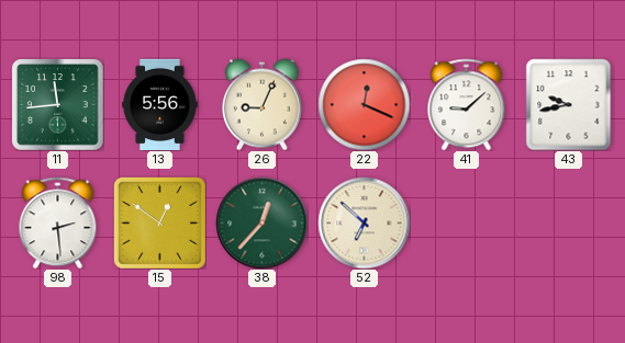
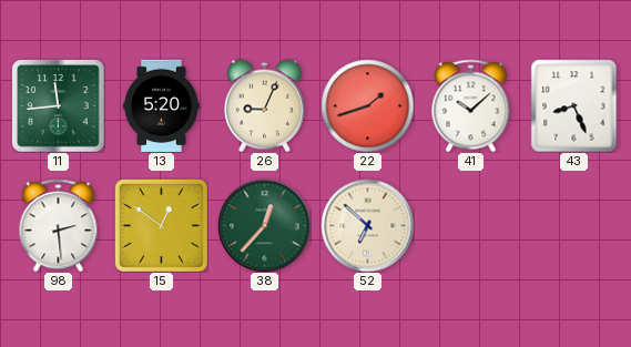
13: 5:56 -> 5:20 (162, 105)
22: 12:19 -> 1:42 (367, 105)
41: 9:08 -> 10:08 (471, 105)
43: 9:43 -> 8:26 (574, 105)
